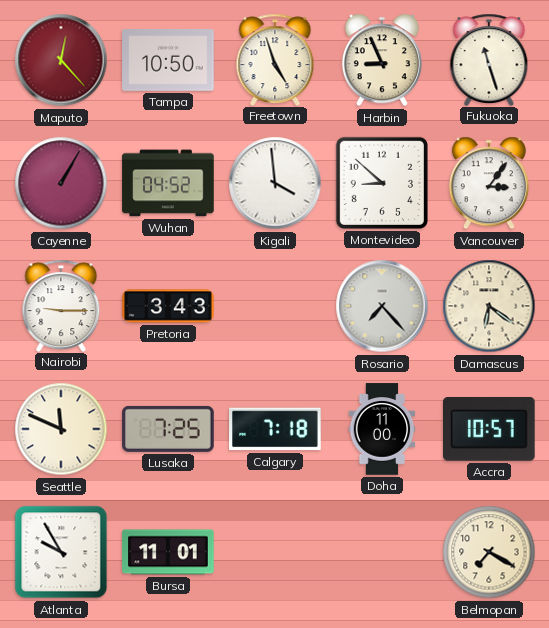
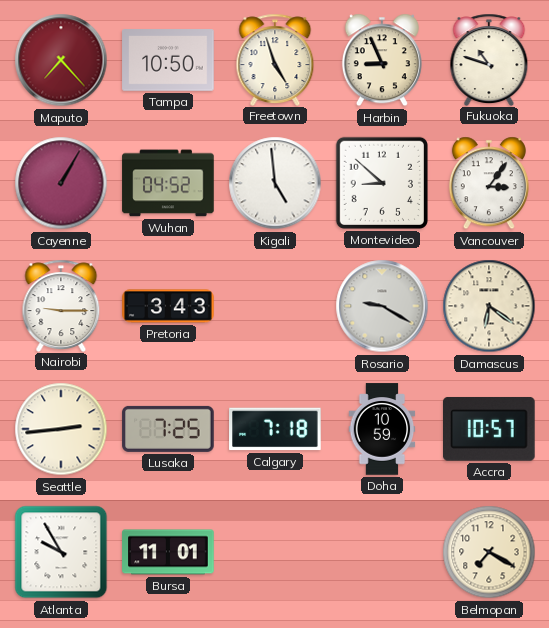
Maputo: 12:23 -> 7:23 (61, 60)
Fukuoka: 11:27 -> 10:48 (489, 59)
Kigali: 3:59 -> 4:59 (275, 183)
Rosario: 7:23 -> 9:20 (382, 306)
Seattle: 11:49 -> 2:44 (61, 429)
Doha: 11:00 -> 10:59 (382, 429)
